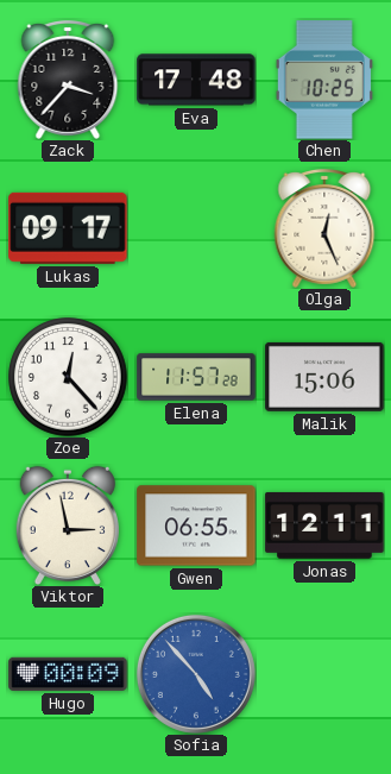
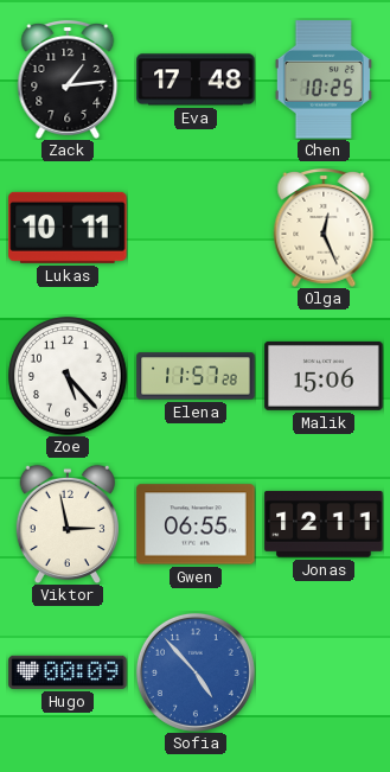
Zack: 3:37 -> 1:14 (68, 81)
Lukas: 09:17 -> 10:11 (68, 228)
Zoe: 12:23 -> 5:23 (68, 376)
